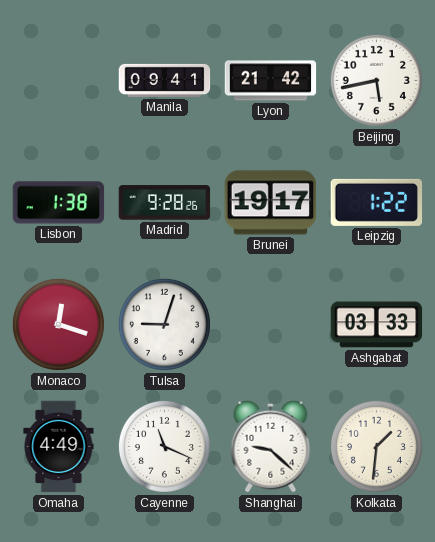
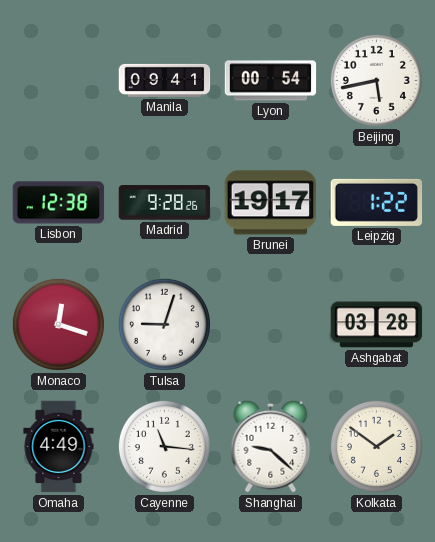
Lyon: 21:42 -> 00:54 (271, 81)
Lisbon: 1:38 -> 12:38 (59, 203)
Ashgabat: 03:33 -> 03:28 (377, 325)
Cayenne: 11:19 -> 11:16 (164, 446)
Kolkata: 1:31 -> 1:51 (376, 446)
